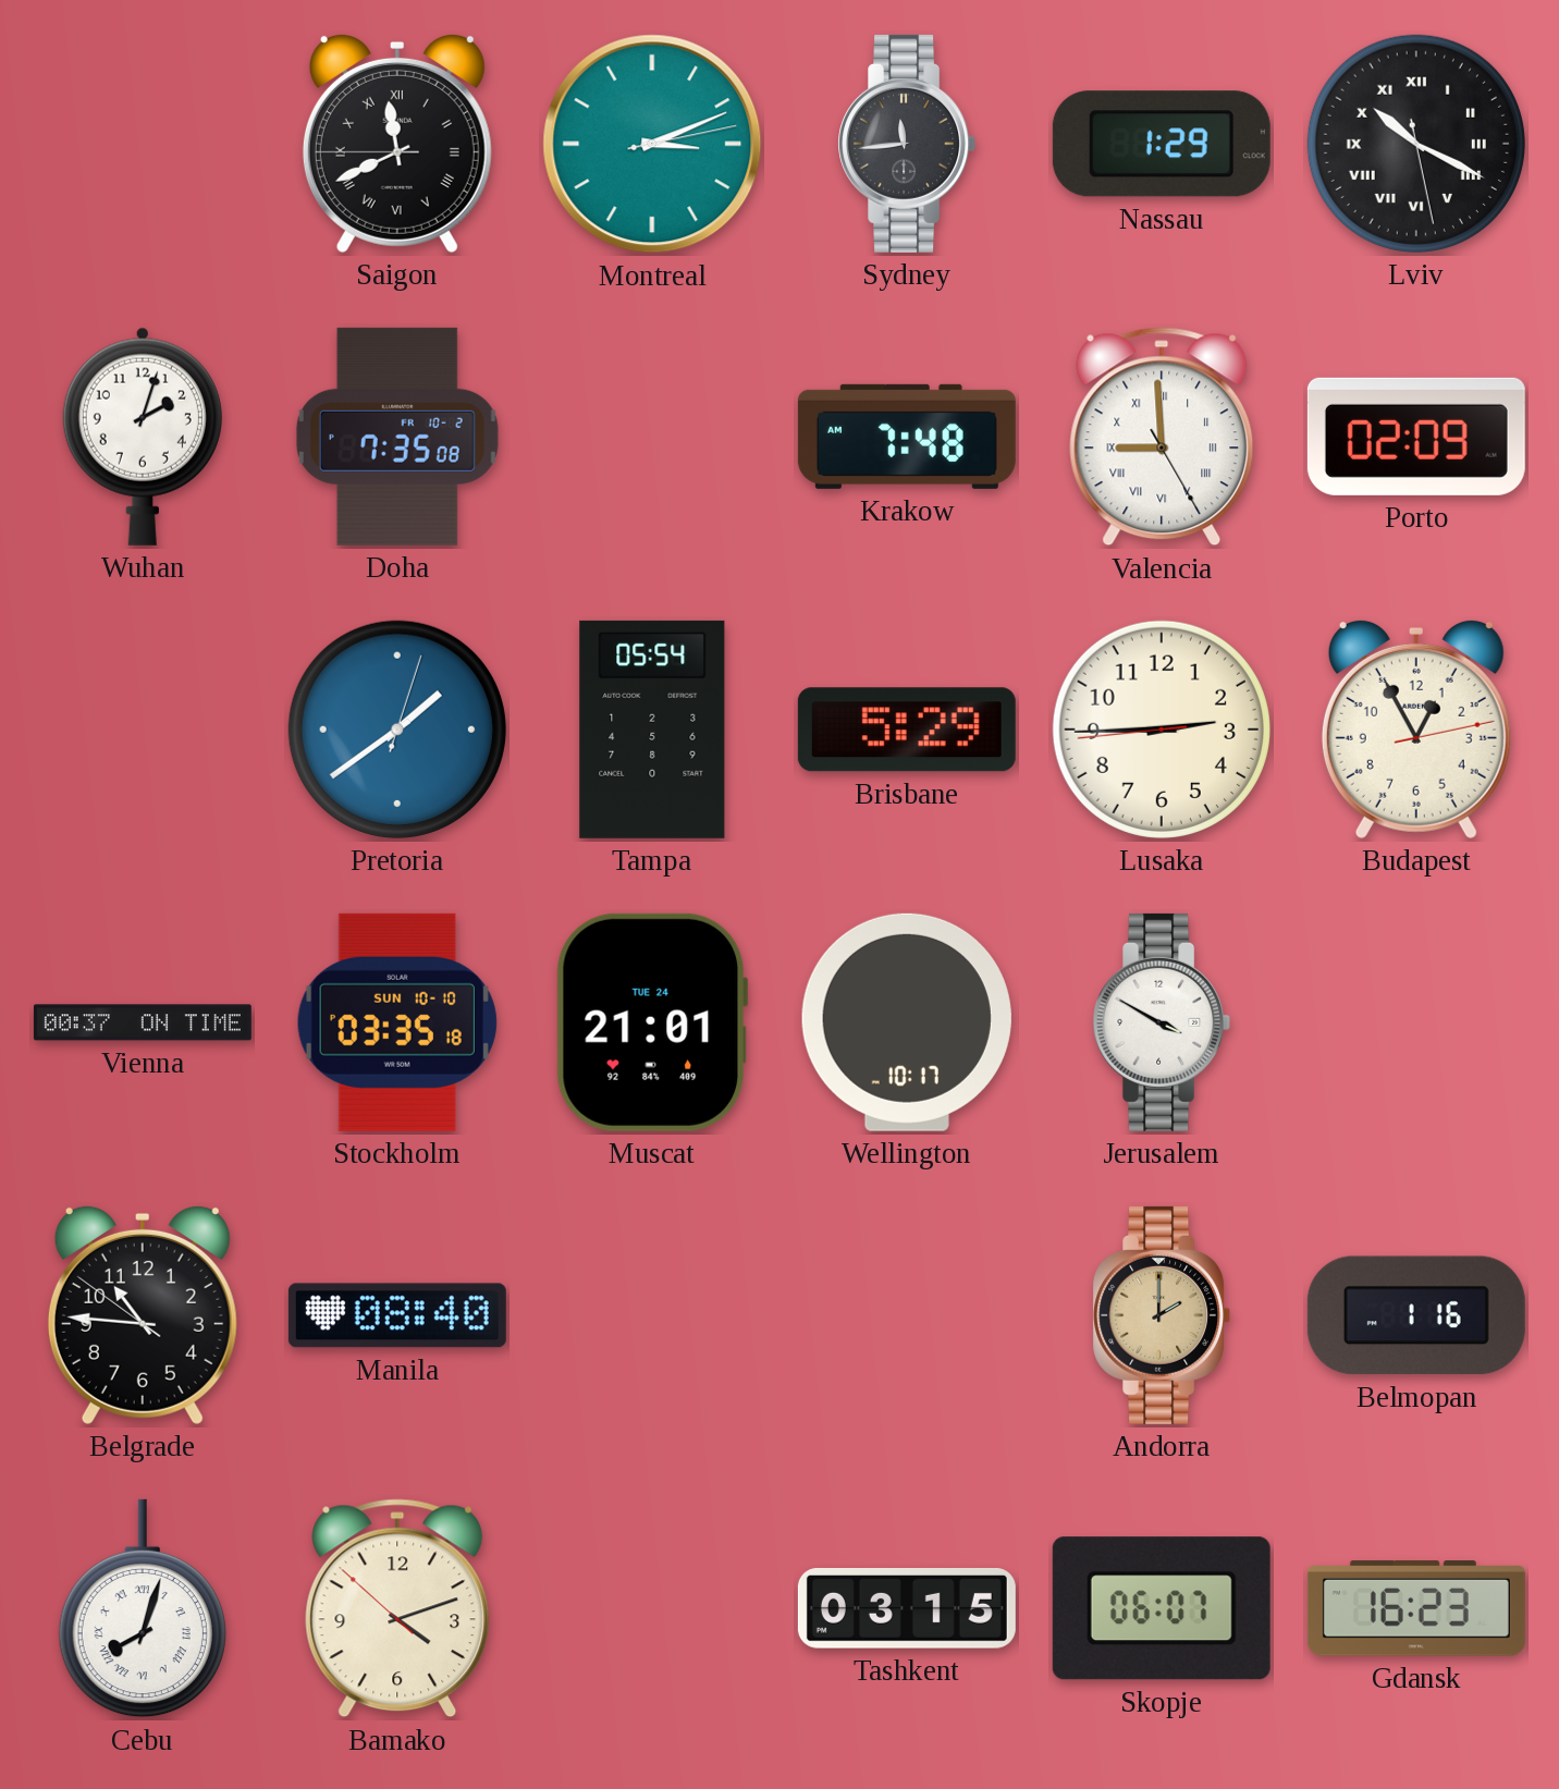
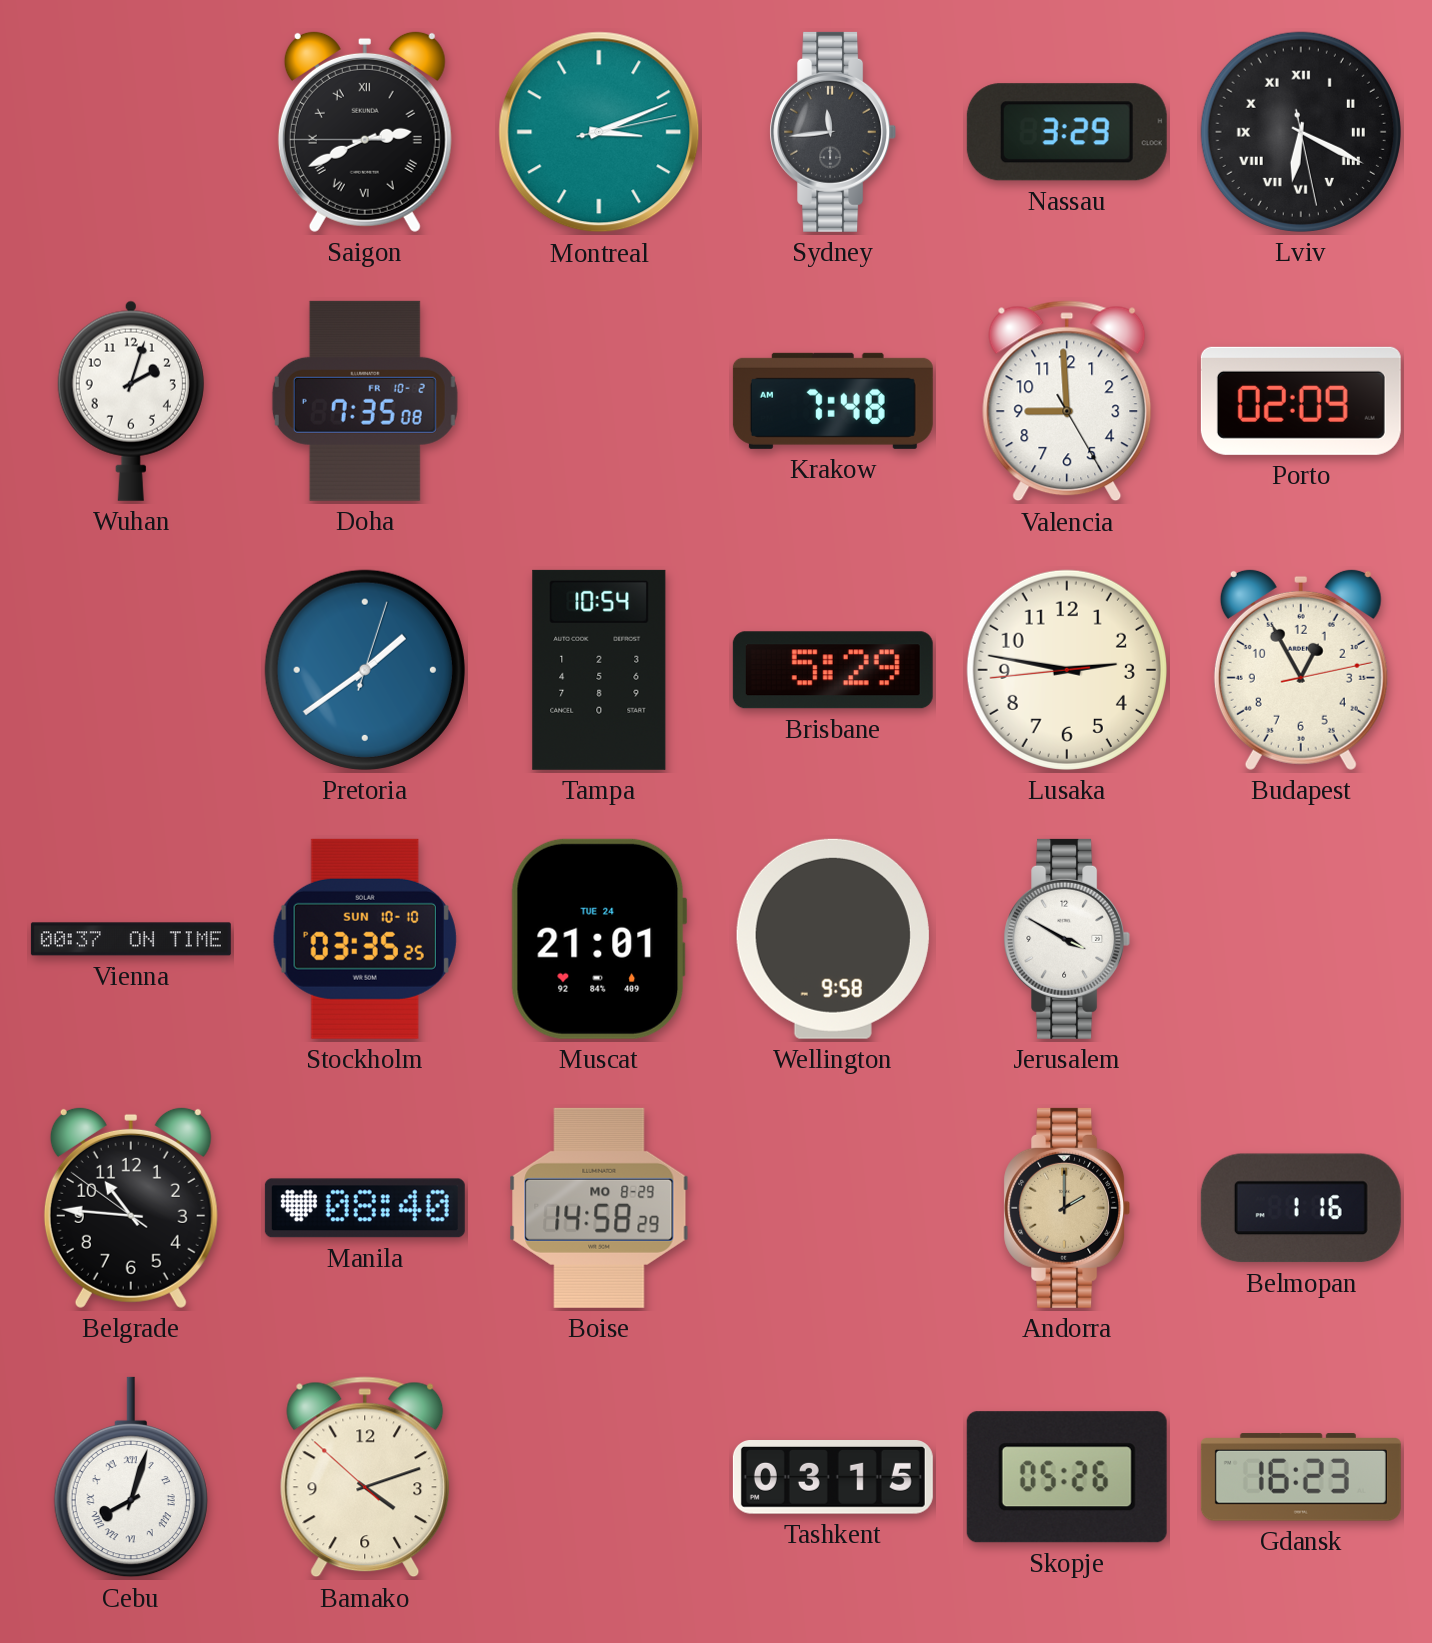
Saigon: 11:40 -> 2:40 (365, 131)
Nassau: 1:29 -> 3:29 (1067, 132)
Lviv: 10:19 -> 6:19 (1301, 132)
Valencia numerals: Roman -> Arabic (1067, 401)
Tampa: 05:54 -> 10:54 (599, 670)
Lusaka: 2:44 -> 2:46 (1067, 670)
Stockholm: 03:35:18 -> 03:35:25 (365, 939)
Wellington: 10:17 -> 9:58 (833, 939)
Boise: none -> 14:58 (599, 1208)
Skopje: 06:07 -> 05:26 (1067, 1477)
